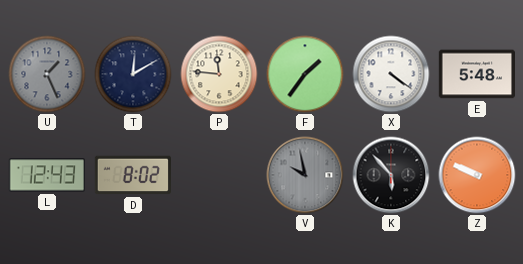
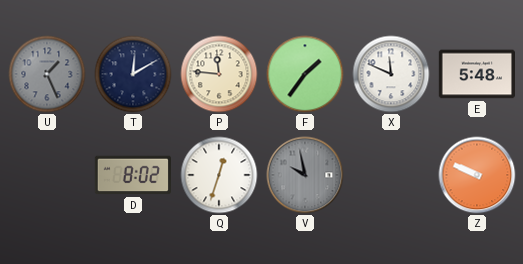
X: 4:21 -> 11:49 (391, 74)
L: 12:43 -> none (46, 175)
Q: none -> 12:33 (219, 175)
K: 5:53 -> none (391, 175)
